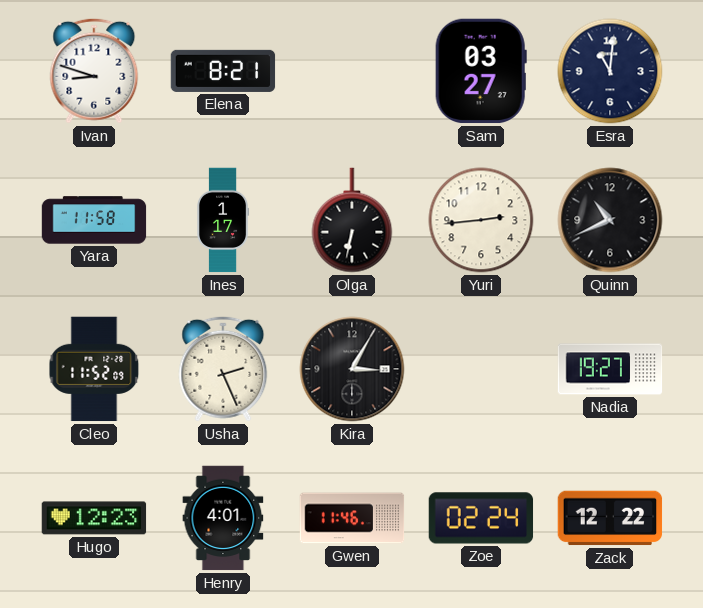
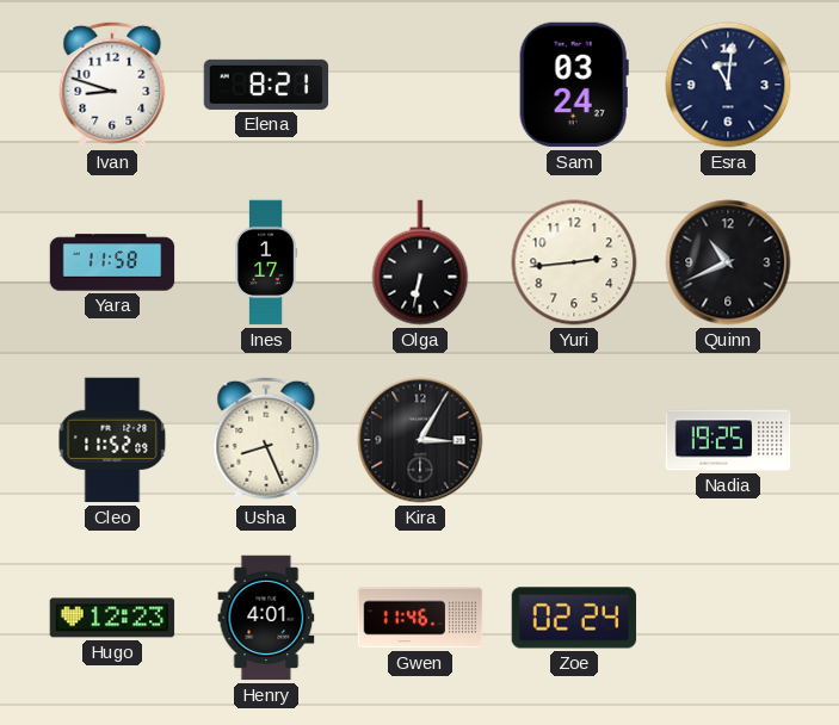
Sam: 03:27 -> 03:24 (574, 85)
Usha: 2:26 -> 8:26 (266, 440)
Nadia: 19:27 -> 19:25 (728, 440)
Zack: 12:22 -> none (610, 518)
